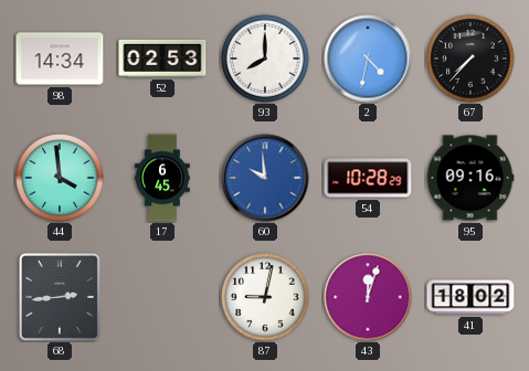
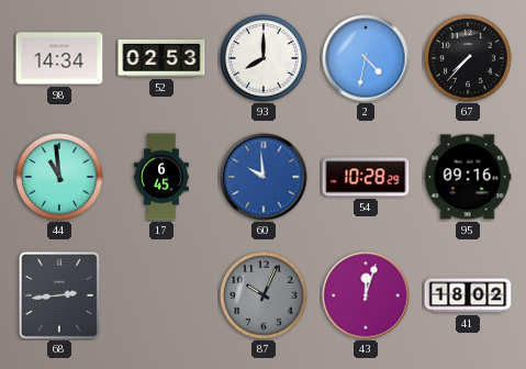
44: 3:59 -> 10:59 (59, 177)
87: 9:02 -> 10:04 (264, 295)
87 dial: white -> grey (264, 295)
